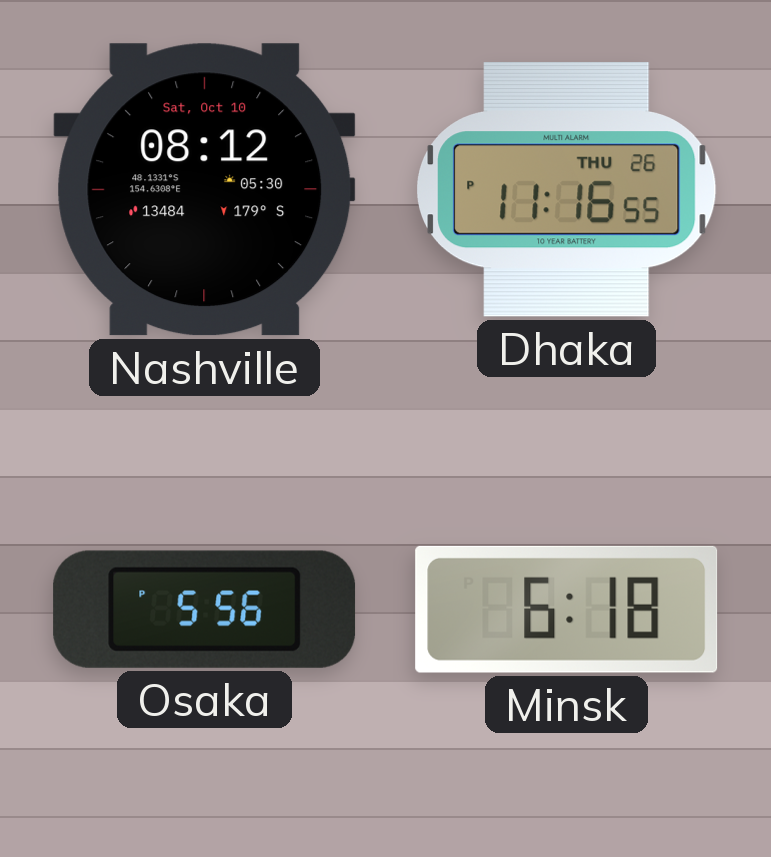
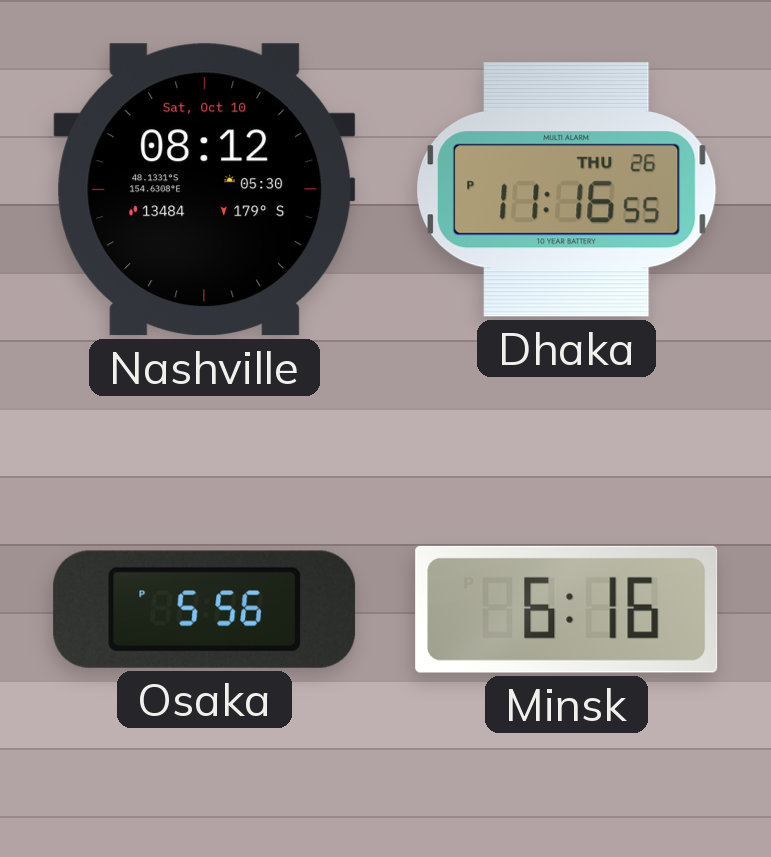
Minsk: 6:18 -> 6:16 (567, 609)
